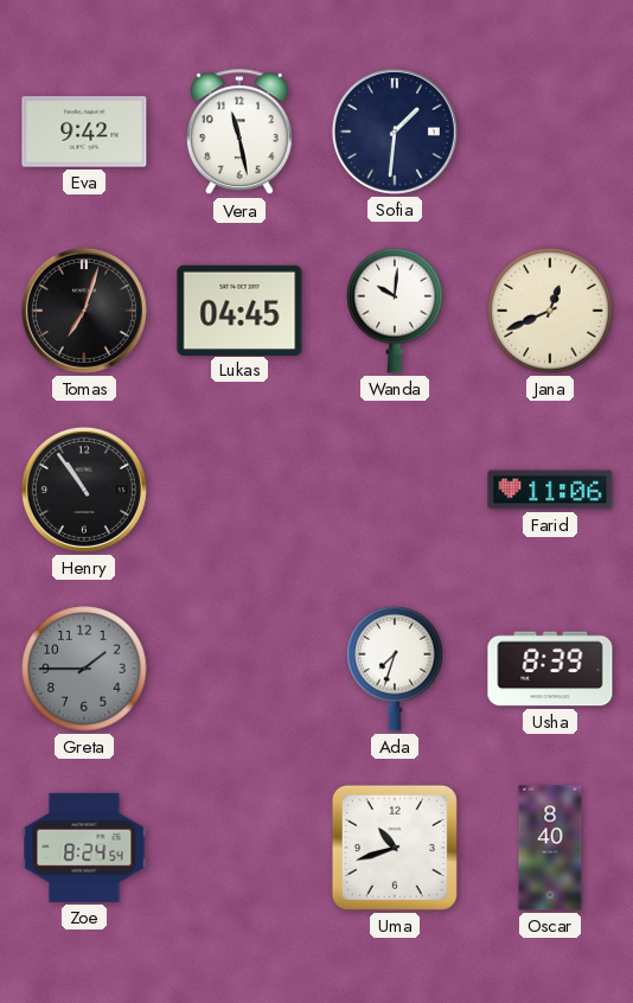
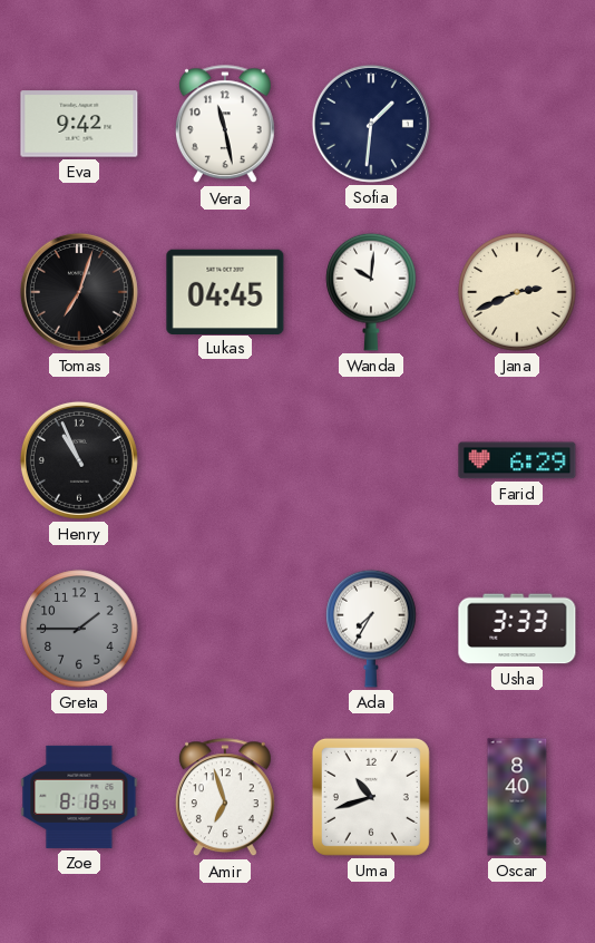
Jana: 12:41 -> 2:41 (517, 292)
Henry: 10:54 -> 10:56 (79, 460)
Farid: 11:06 -> 6:29 (517, 460)
Ada: 7:33 -> 7:35 (371, 629)
Usha: 8:39 -> 3:33 (517, 629)
Zoe: 8:24 -> 8:18 (79, 797)
Amir: none -> 6:57 (225, 798)
